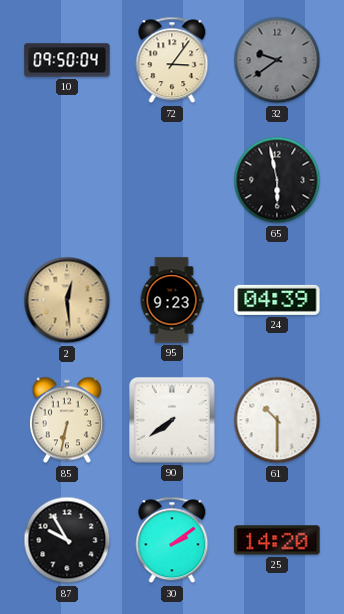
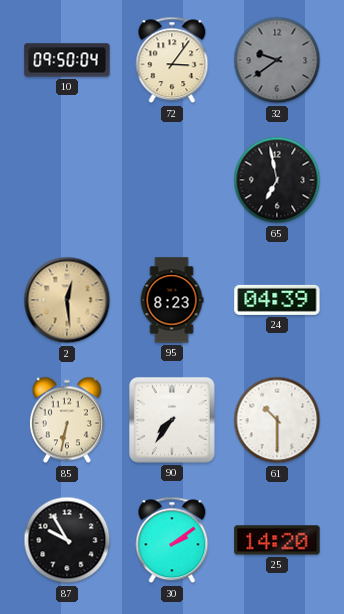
65: 5:58 -> 6:58 (277, 180)
95: 9:23 -> 8:23 (172, 300)
90: 7:39 -> 7:36 (173, 421)
